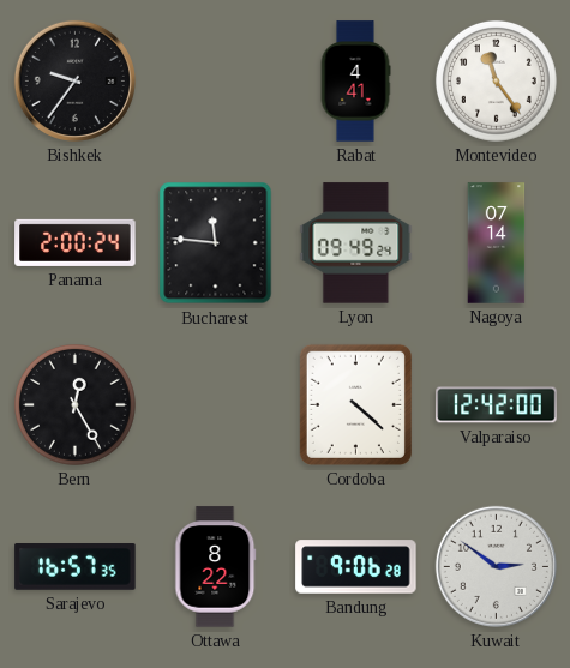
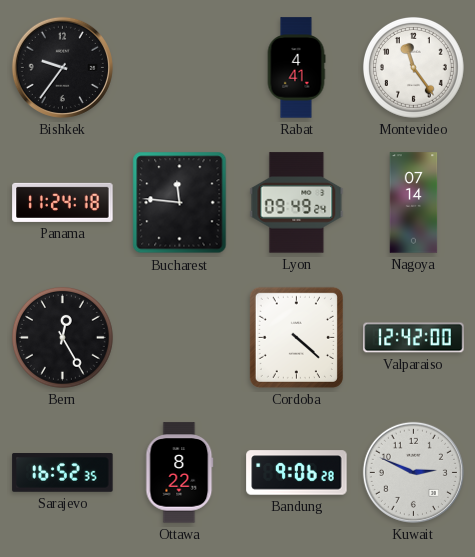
Panama: 2:00 -> 11:24 (63, 202)
Sarajevo: 16:57 -> 16:52 (63, 473)
Kuwait: 2:51 -> 2:49 (413, 472)
